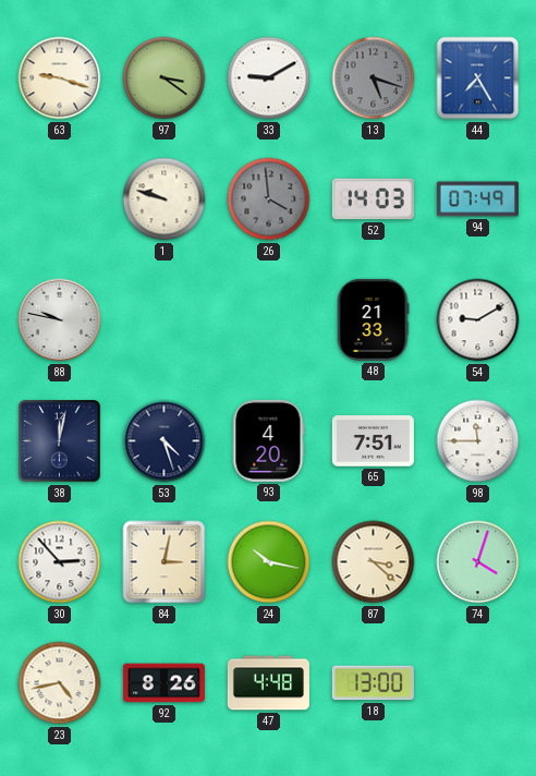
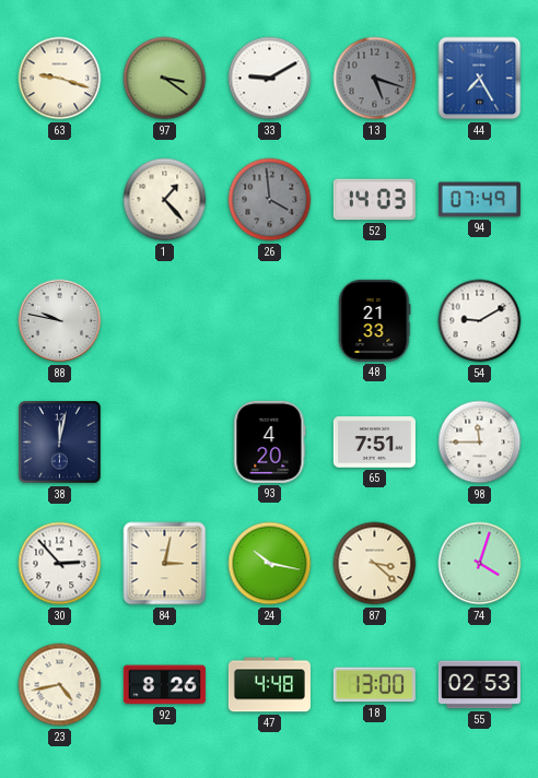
1: 9:48 -> 1:23 (165, 200)
53: 4:27 -> none (165, 441)
55: none -> 02:53 (479, 685)
